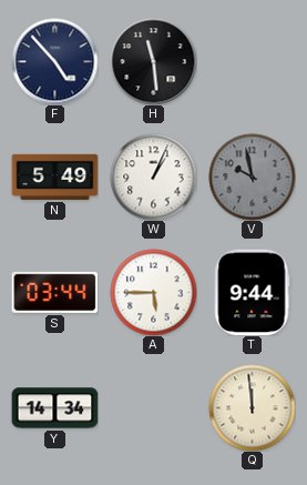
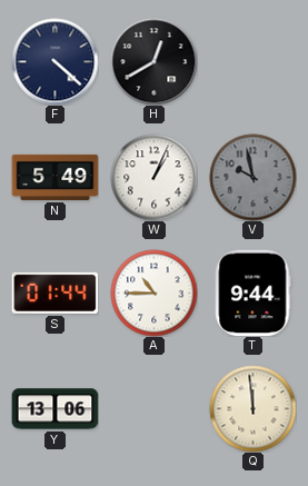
F: 4:53 -> 4:22 (54, 61)
H: 11:29 -> 12:40 (153, 61)
S: 03:44 -> 01:44 (54, 292)
A: 5:45 -> 10:45 (153, 292)
Y: 14:34 -> 13:06 (54, 409)
